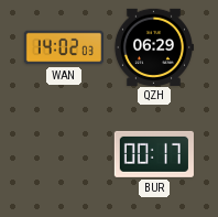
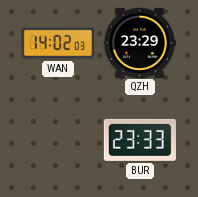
QZH: 06:29 -> 23:29 (139, 42)
BUR: 00:17 -> 23:33 (140, 140)
